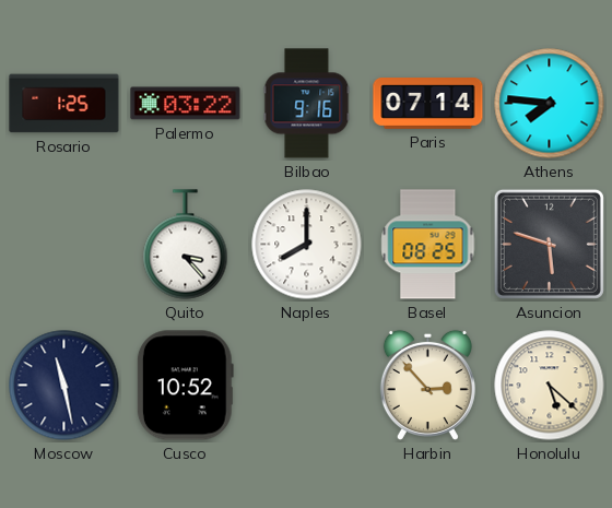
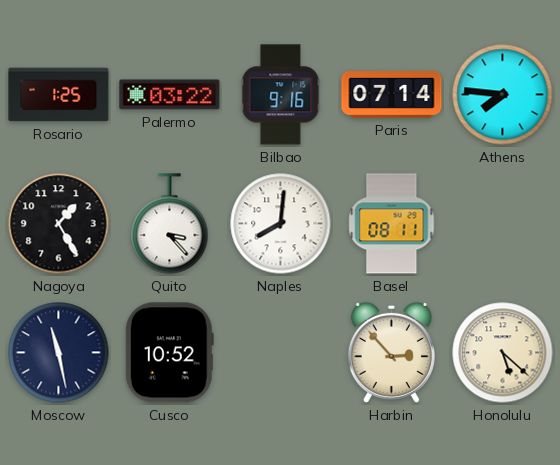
Nagoya: none -> 1:25 (59, 224)
Naples: 8:00 -> 8:01 (281, 224)
Basel: 08:25 -> 08:11 (392, 224)
Asuncion: 5:48 -> none (549, 244)
